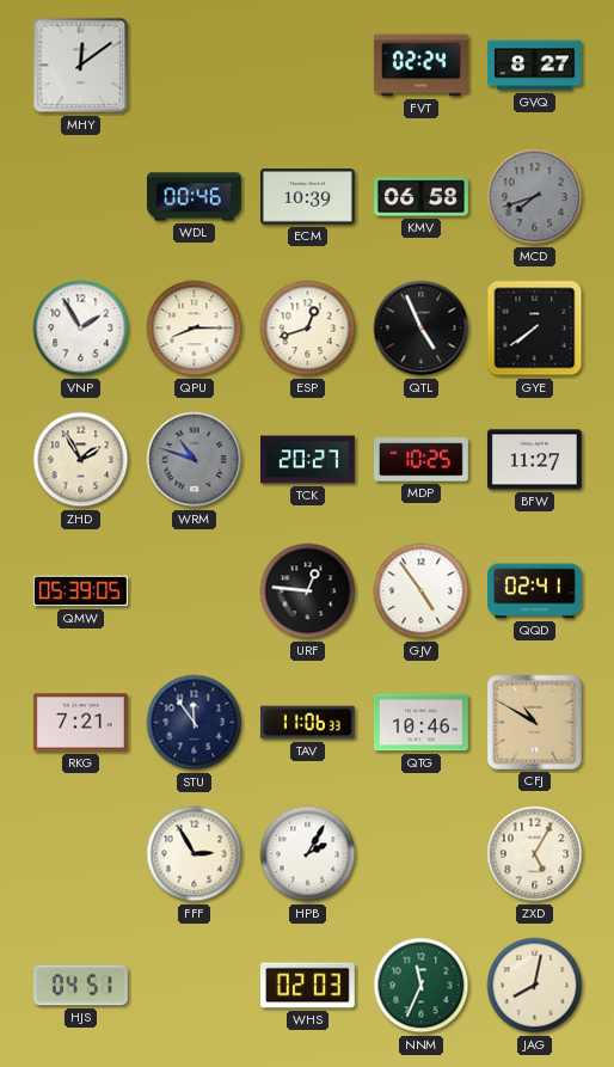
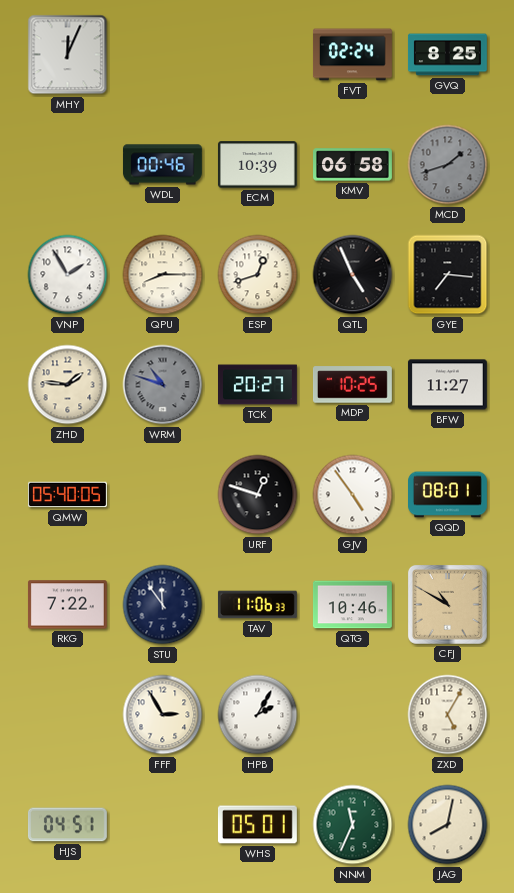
MHY: 12:09 -> 12:04 (68, 55)
GVQ: 8:27 -> 8:25 (447, 55)
MCD: 7:42 -> 1:42 (448, 165)
GYE: 7:39 -> 7:16 (448, 275)
ZHD: 1:55 -> 1:46 (68, 385)
QMW: 05:39 -> 05:40 (68, 495)
URF: 12:46 -> 12:48 (258, 495)
QQD: 02:41 -> 08:01 (448, 495)
RKG: 7:21 -> 7:22 (67, 605)
WHS: 02:03 -> 05:01 (257, 825)
